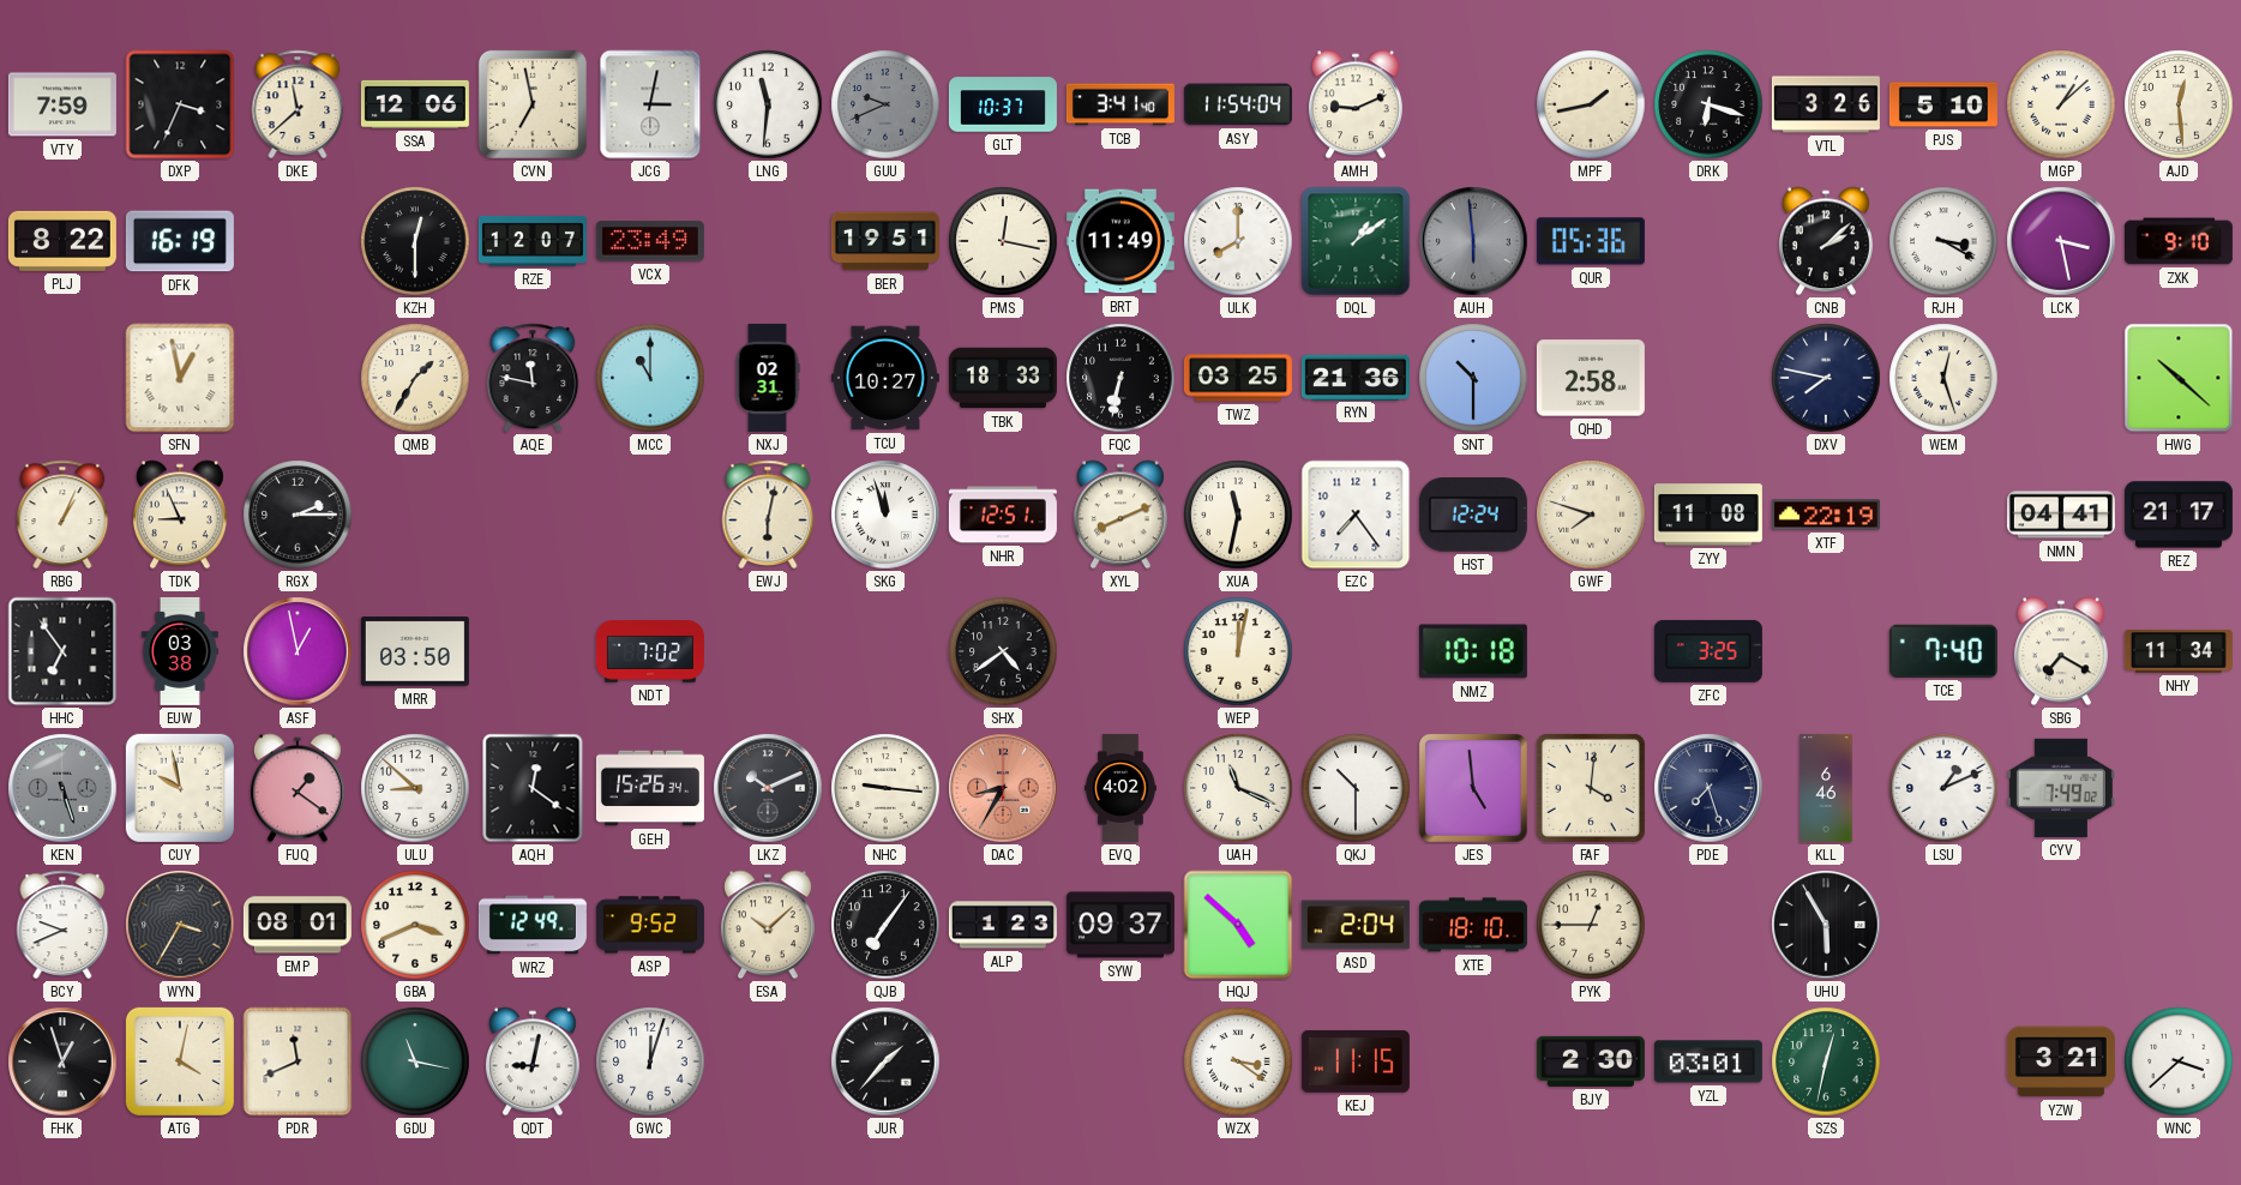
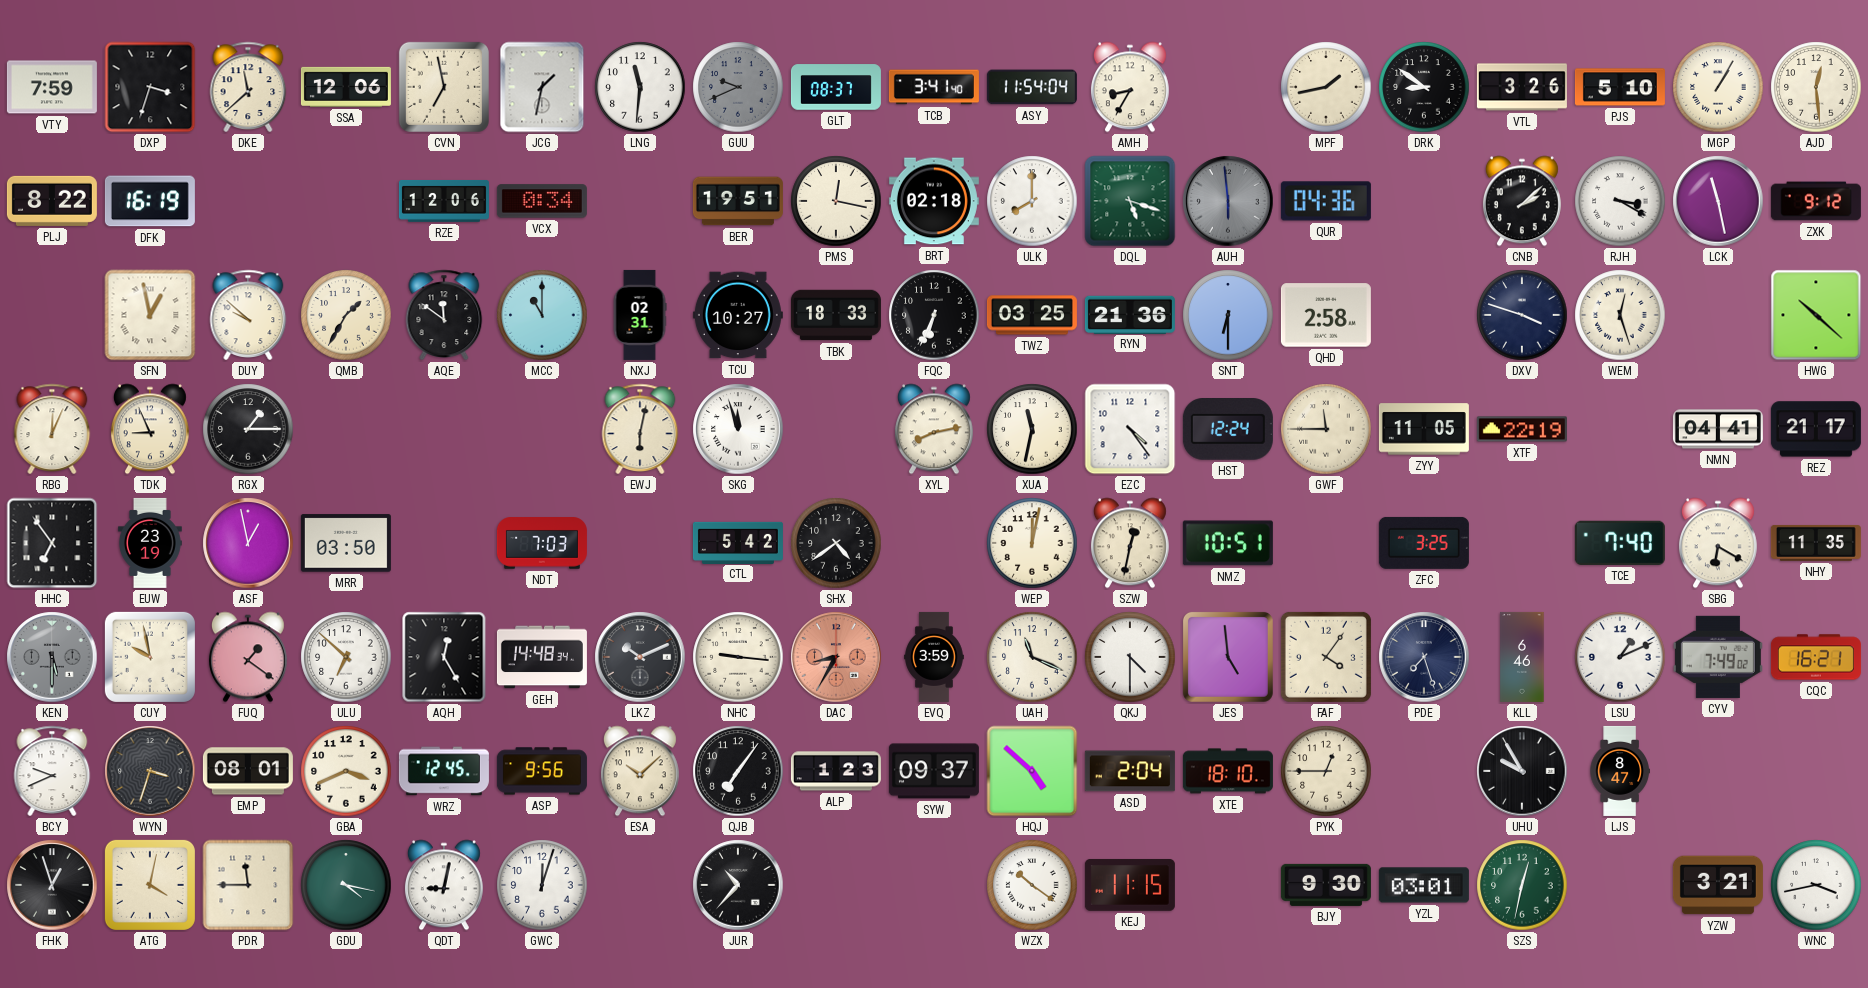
DXP: 3:34 -> 3:33 (150, 87)
JCG: 3:02 -> 1:32 (542, 87)
GLT: 10:37 -> 08:37 (836, 87)
AMH: 9:11 -> 8:35 (1130, 87)
DRK: 6:18 -> 8:51 (1424, 87)
MGP: 1:08 -> 1:05 (1718, 87)
KZH: 12:30 -> none (415, 241)
RZE: 12:07 -> 12:06 (444, 201)
VCX: 23:49 -> 0:34 (542, 201)
BRT: 11:49 -> 02:18 (934, 201)
DQL: 1:09 -> 5:18 (1130, 201)
QUR: 05:36 -> 04:36 (1326, 201)
LCK: 3:28 -> 11:28 (1718, 201)
ZXK: 9:10 -> 9:12 (1816, 201)
DUY: none -> 9:52 (248, 315)
AQE: 11:47 -> 11:51 (444, 315)
FQC: 6:32 -> 6:34 (934, 315)
SNT: 10:30 -> 6:30 (1228, 315)
DXV: 7:47 -> 3:48 (1522, 315)
RBG: 1:04 -> 12:04 (52, 429)
RGX: 2:15 -> 1:15 (248, 429)
NHR: 12:51 -> none (1003, 515)
XYL: 8:11 -> 8:13 (934, 429)
EZC: 7:24 -> 4:24 (1130, 429)
GWF: 7:48 -> 11:45 (1326, 429)
ZYY: 11:08 -> 11:05 (1424, 429)
EUW: 03:38 -> 23:19 (150, 543)
NDT: 7:02 -> 7:03 (542, 543)
CTL: none -> 5:42 (738, 542)
SZW: none -> 12:32 (1130, 543)
NMZ: 10:18 -> 10:51 (1228, 543)
SBG: 7:20 -> 6:20 (1718, 543)
NHY: 11:34 -> 11:35 (1816, 543)
KEN: 5:27 -> 5:30 (52, 657)
ULU: 8:52 -> 6:52 (346, 657)
AQH: 12:21 -> 12:25 (444, 657)
GEH: 15:26 -> 14:48 (542, 657)
EVQ: 4:02 -> 3:59 (934, 657)
QKJ: 10:30 -> 4:30 (1130, 657)
FAF: 4:01 -> 4:06 (1326, 657)
CQC: none -> 16:21 (1816, 657)
WYN: 3:35 -> 3:33 (150, 771)
WRZ: 12:49 -> 12:45 (444, 771)
ASP: 9:52 -> 9:56 (542, 771)
UHU: 5:55 -> 9:55 (1522, 771)
LJS: none -> 8:47 (1620, 771)
PDR: 11:41 -> 11:45 (248, 885)
GDU: 11:17 -> 4:17 (346, 885)
JUR: 1:37 -> 10:37 (738, 885)
WZX: 3:21 -> 10:21 (1032, 885)
BJY: 2:30 -> 9:30 (1326, 885)
WNC: 3:38 -> 3:43 (1816, 885)
